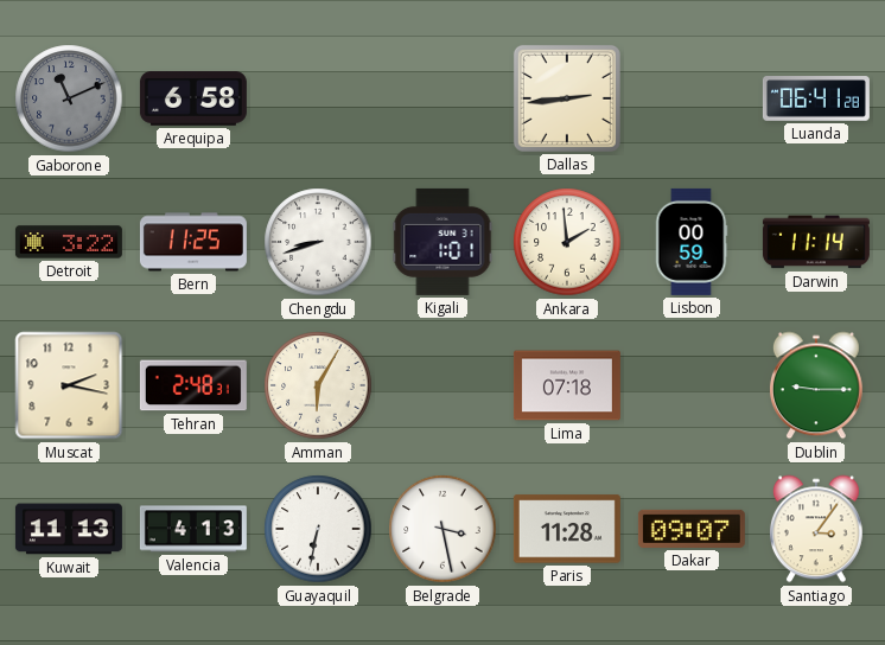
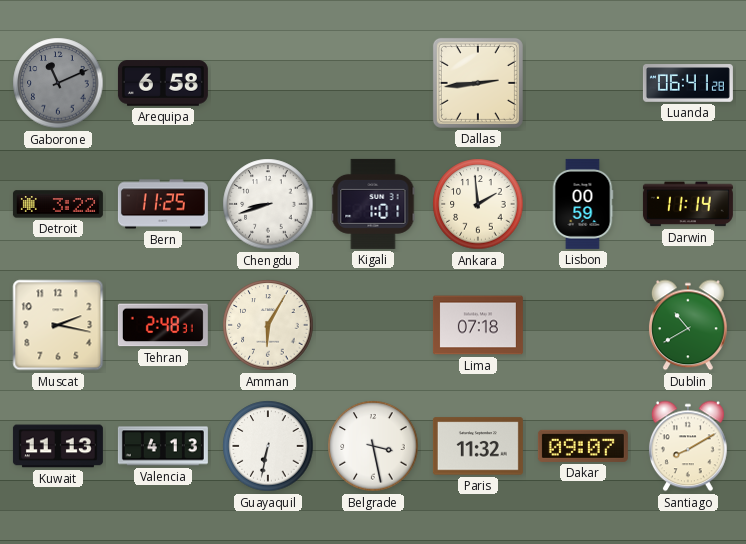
Dublin: 9:15 -> 10:40 (688, 325)
Paris: 11:28 -> 11:32 (478, 446)
Santiago: 3:06 -> 8:10 (688, 446)
